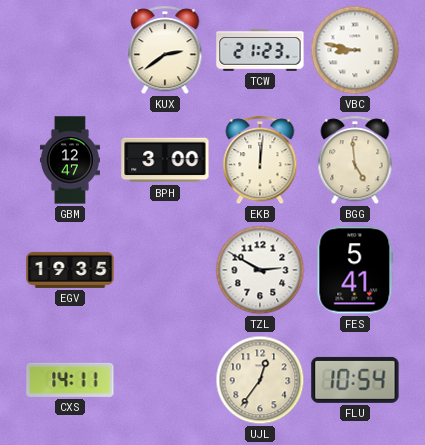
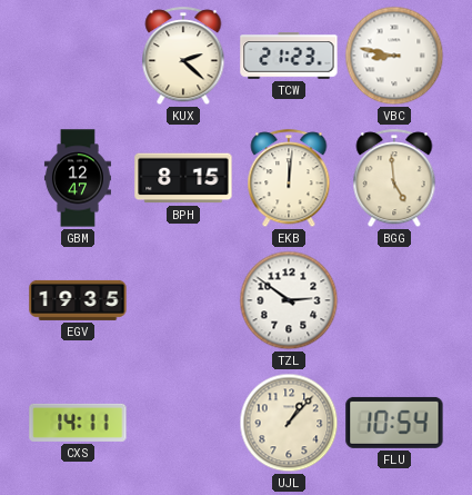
KUX: 2:39 -> 2:22 (183, 57)
BPH: 3:00 -> 8:15 (183, 178)
TZL: 2:50 -> 2:51 (289, 300)
FES: 5:41 -> none (355, 270)
UJL: 12:36 -> 1:07 (289, 423)
